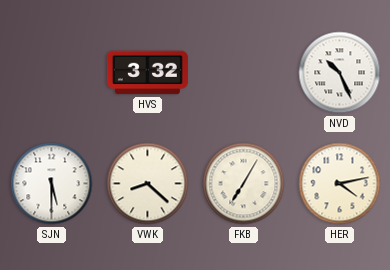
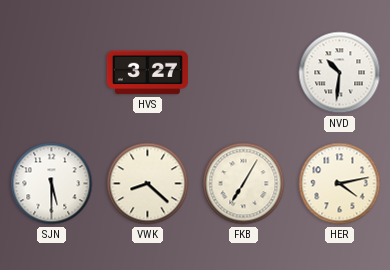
HVS: 3:32 -> 3:27 (147, 73)
NVD: 10:26 -> 10:31 (340, 73)
